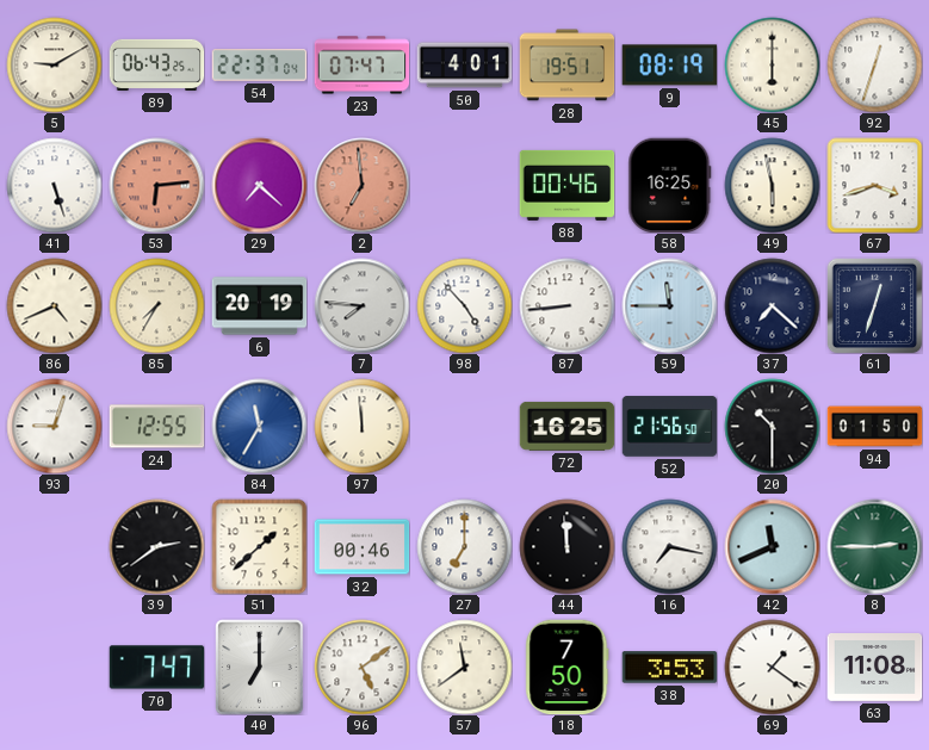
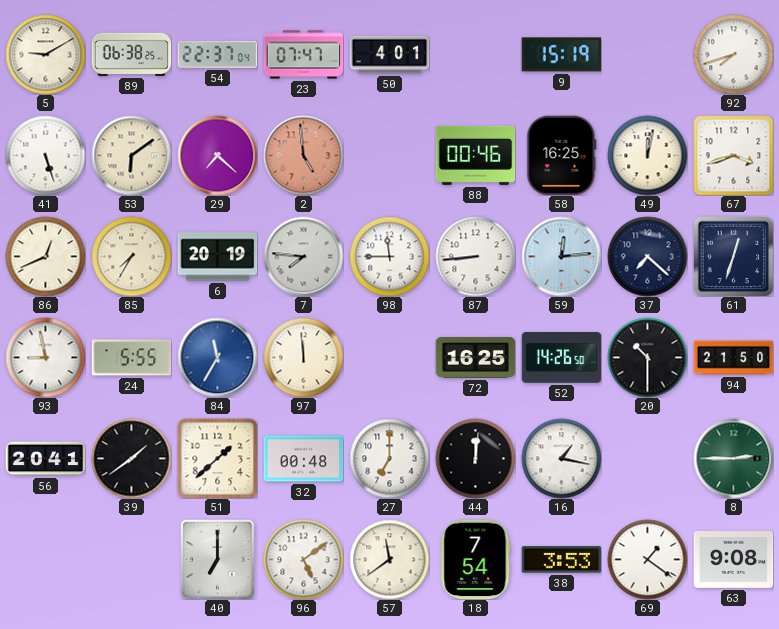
89: 06:43 -> 06:38 (131, 54)
28: 19:51 -> none (566, 66)
9: 08:19 -> 15:19 (561, 55)
45: 6:00 -> none (772, 64)
92: 12:33 -> 7:42 (733, 54)
53: 6:14 -> 6:09 (131, 155)
53 dial: salmon -> cream (131, 155)
2: 6:59 -> 4:59 (303, 155)
49: 5:58 -> 12:02 (647, 155)
86: 4:41 -> 12:41 (45, 256)
98: 4:53 -> 11:45 (389, 256)
59: 11:45 -> 12:14 (561, 256)
93: 9:03 -> 8:58 (45, 357)
24: 12:55 -> 5:55 (131, 358)
52: 21:56 -> 14:26 (561, 358)
94: 01:50 -> 21:50 (733, 358)
56: none -> 20:41 (45, 459)
39: 2:39 -> 1:39 (131, 458)
32: 00:46 -> 00:48 (303, 459)
44: 11:59 -> 12:01 (475, 458)
16: 7:17 -> 1:17 (561, 458)
42: 11:41 -> none (772, 546)
70: 7:47 -> none (156, 668)
18: 7:50 -> 7:54 (476, 559)
63: 11:08 -> 9:08 (733, 560)
